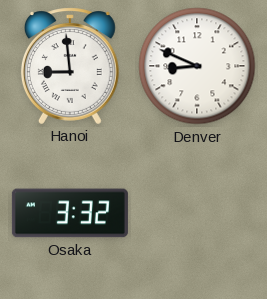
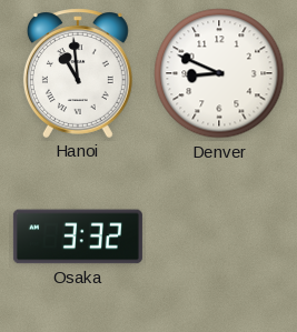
Hanoi: 8:59 -> 10:59 (78, 73)
